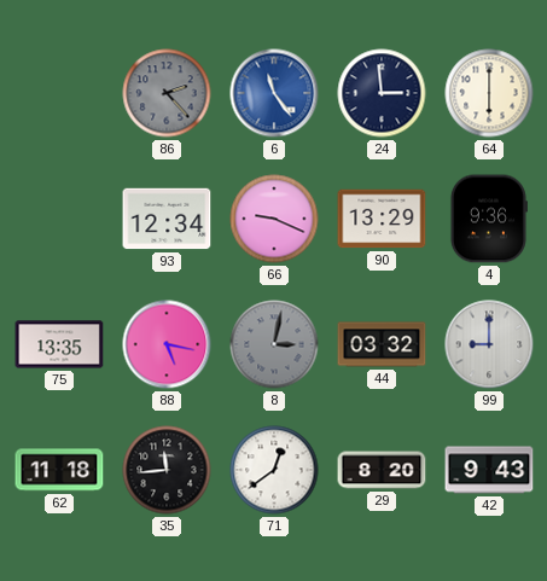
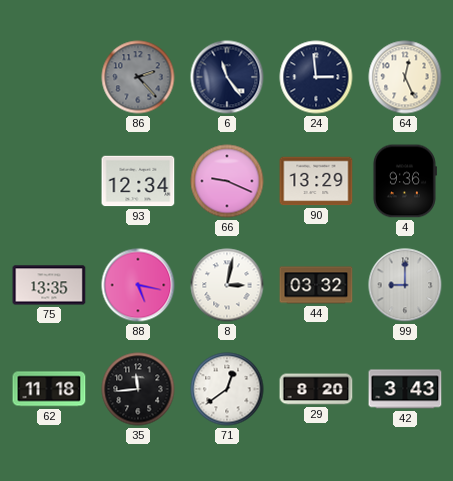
6 dial: blue -> navy (227, 77)
64: 6:00 -> 12:26 (405, 77)
8 dial: grey -> white (227, 285)
42: 9:43 -> 3:43 (405, 389)
